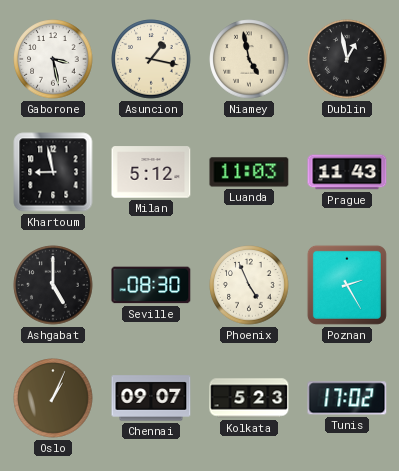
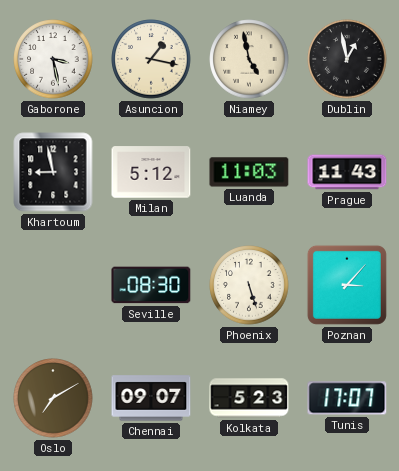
Ashgabat: 5:00 -> none (53, 285)
Phoenix: 4:56 -> 5:27 (249, 285)
Poznan: 2:25 -> 3:07 (347, 285)
Oslo: 1:04 -> 7:10 (53, 398)
Tunis: 17:02 -> 17:07 (347, 398)
